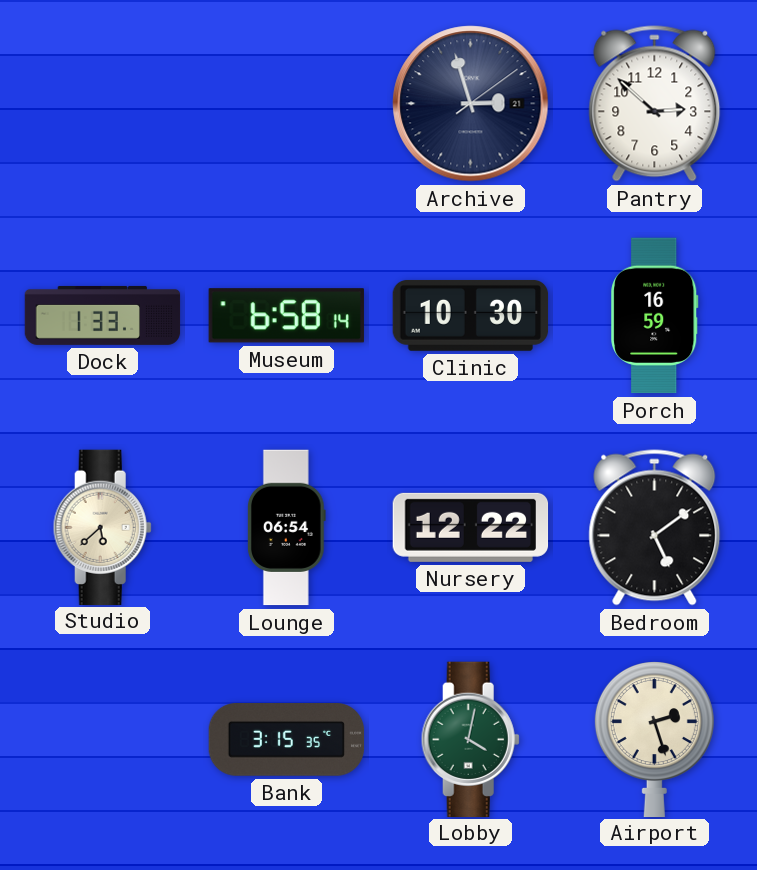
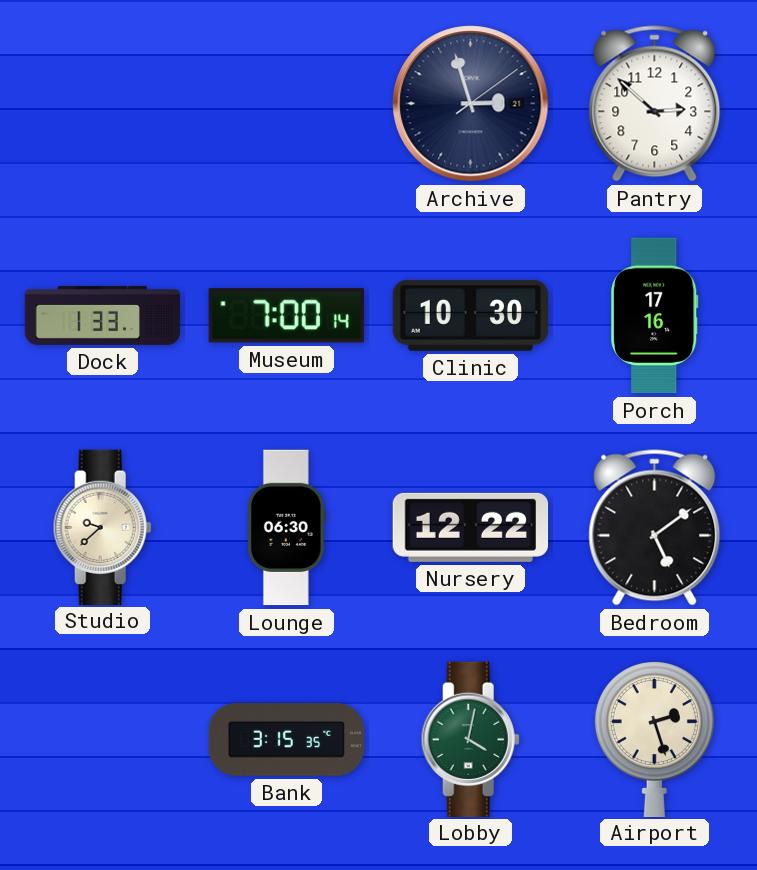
Museum: 6:58 -> 7:00 (286, 316)
Porch: 16:59 -> 17:16 (655, 316)
Studio: 5:38 -> 9:38 (102, 527)
Lounge: 06:54 -> 06:30 (286, 528)
